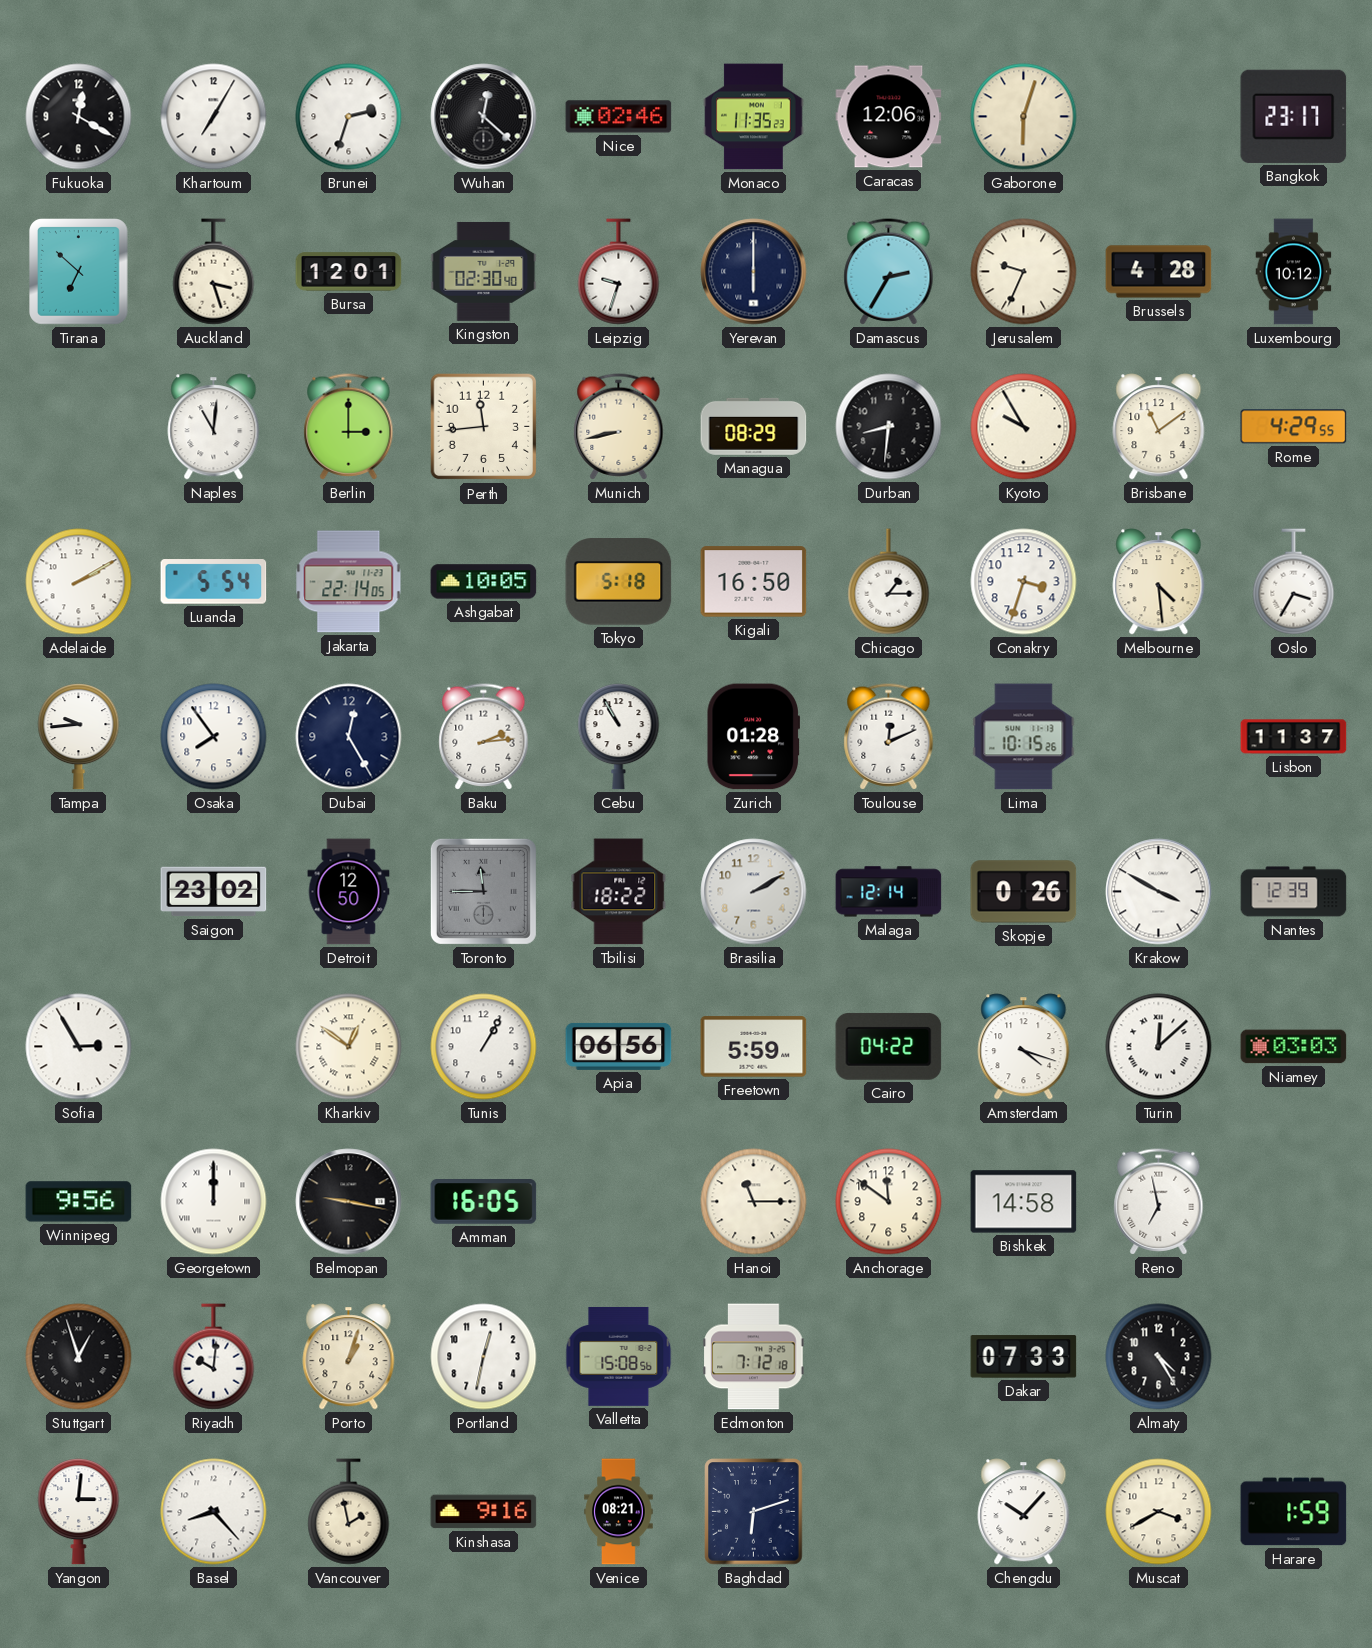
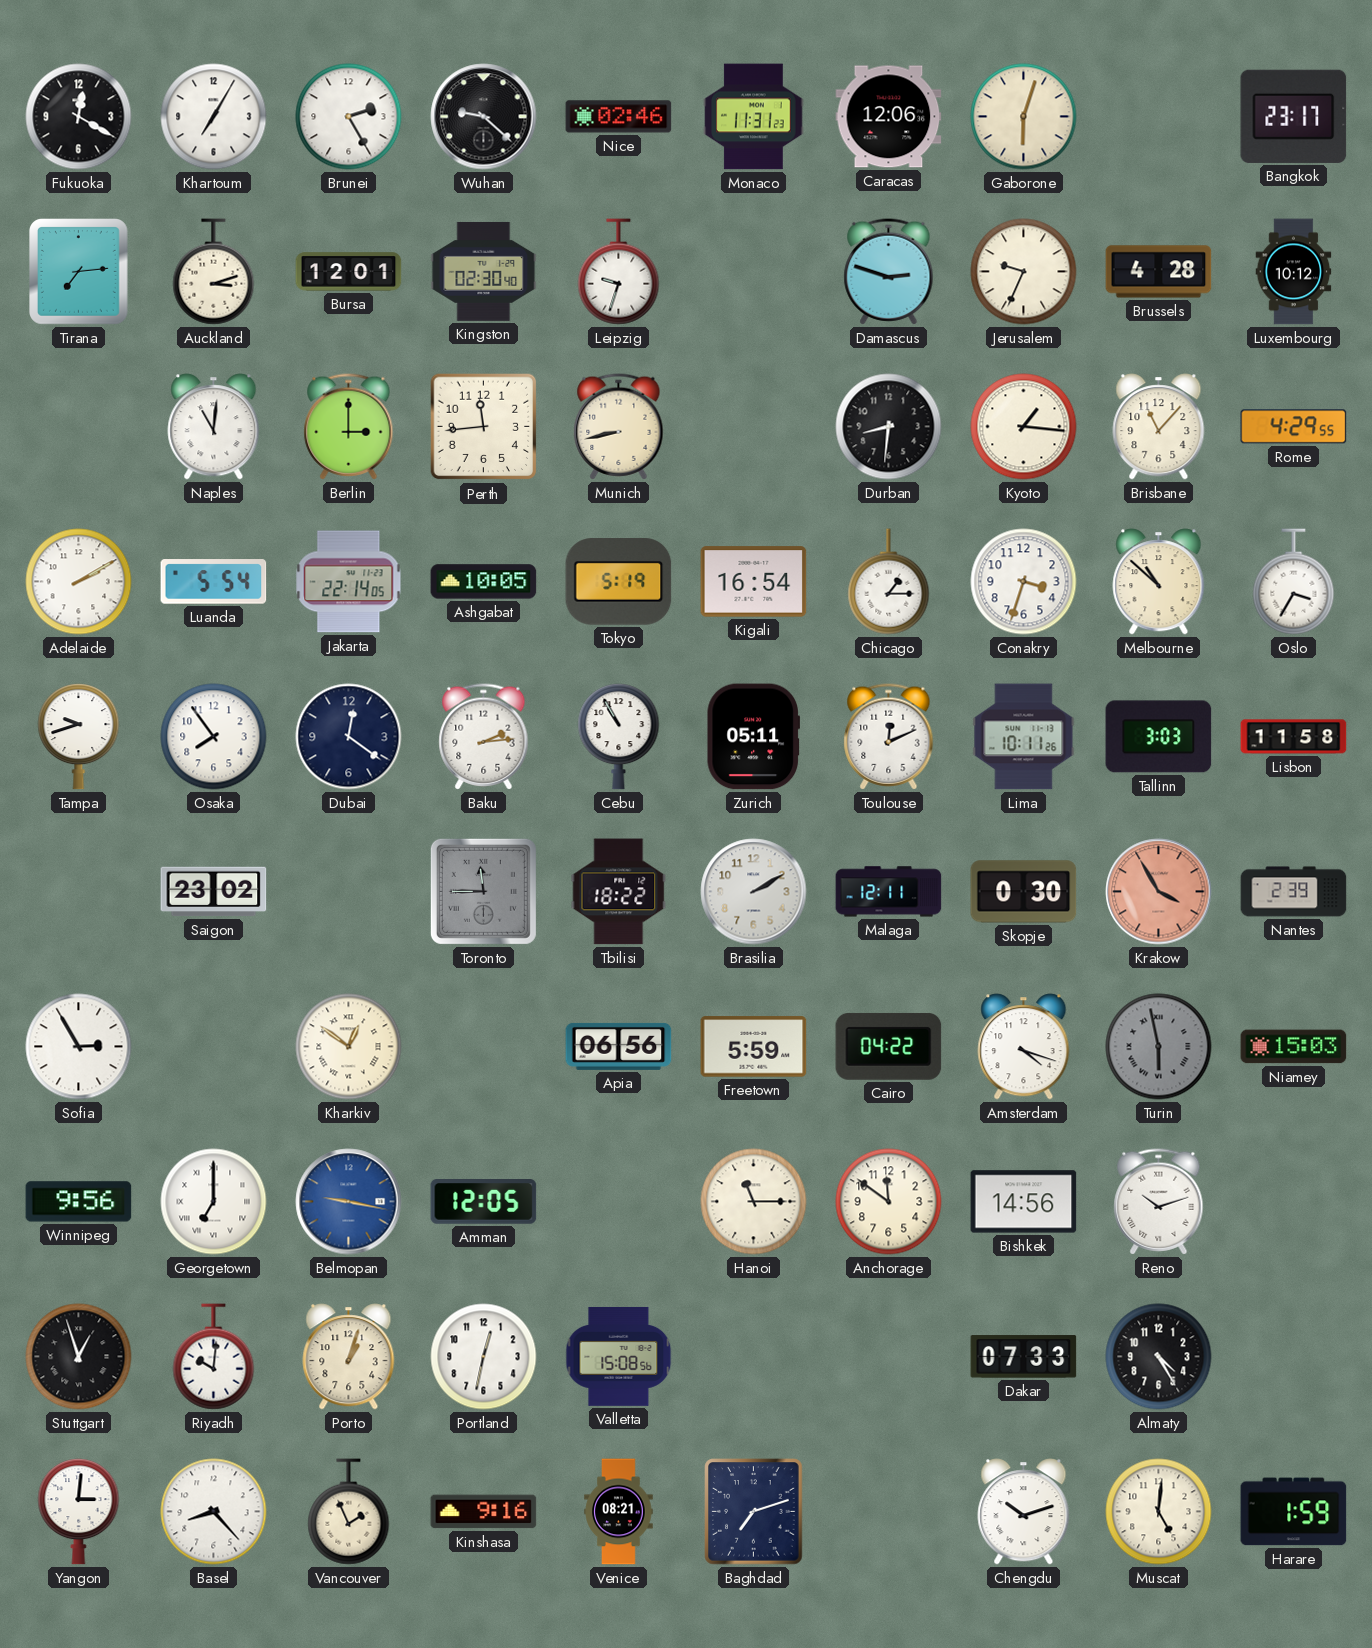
Brunei: 2:33 -> 2:25 (349, 117)
Wuhan: 12:22 -> 9:22 (484, 117)
Monaco: 11:35 -> 11:31 (754, 117)
Tirana: 6:52 -> 7:14 (79, 272)
Auckland: 3:27 -> 3:12 (214, 272)
Yerevan: 6:00 -> none (754, 272)
Damascus: 2:35 -> 2:48 (889, 272)
Managua: 08:29 -> none (754, 426)
Kyoto: 9:55 -> 1:16 (1024, 427)
Brisbane: 11:09 -> 11:07 (1159, 427)
Tokyo: 5:18 -> 5:19 (619, 582)
Kigali: 16:50 -> 16:54 (754, 582)
Melbourne: 4:29 -> 10:52 (1159, 582)
Tampa: 9:44 -> 9:42 (79, 737)
Dubai: 12:25 -> 12:21 (349, 737)
Zurich: 01:28 -> 05:11 (753, 737)
Lima: 10:15 -> 10:11 (1024, 737)
Tallinn: none -> 3:03 (1159, 737)
Lisbon: 11:37 -> 11:58 (1294, 737)
Detroit: 12:50 -> none (349, 892)
Malaga: 12:14 -> 12:11 (889, 892)
Skopje: 0:26 -> 0:30 (1024, 892)
Krakow: 3:50 -> 3:55 (1159, 892)
Krakow dial: white -> salmon (1159, 892)
Nantes: 12:39 -> 2:39 (1294, 892)
Tunis: 1:05 -> none (484, 1047)
Turin: 12:08 -> 5:58 (1159, 1047)
Turin dial: white -> grey (1159, 1047)
Niamey: 03:03 -> 15:03 (1294, 1047)
Georgetown: 12:00 -> 7:00 (214, 1202)
Belmopan dial: black -> blue (349, 1202)
Amman: 16:05 -> 12:05 (484, 1202)
Bishkek: 14:58 -> 14:56 (1024, 1202)
Reno: 6:58 -> 10:12 (1159, 1202)
Edmonton: 7:12 -> none (754, 1357)
Vancouver: 1:58 -> 1:56 (349, 1512)
Baghdad: 6:12 -> 7:12 (754, 1512)
Chengdu: 10:07 -> 10:12 (1024, 1512)
Muscat: 3:40 -> 5:01 (1159, 1512)
